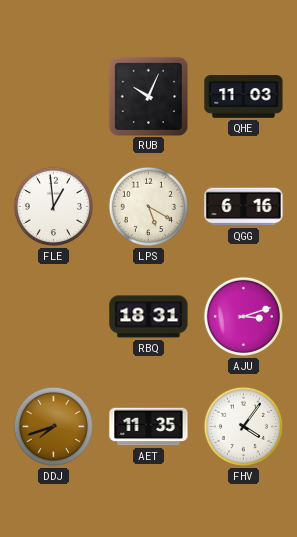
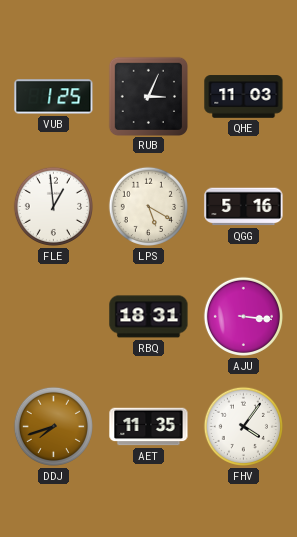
VUB: none -> 1:25 (54, 97)
RUB: 10:04 -> 3:04 (148, 96)
QGG: 6:16 -> 5:16 (244, 207)
AJU: 3:12 -> 3:16 (243, 316)
